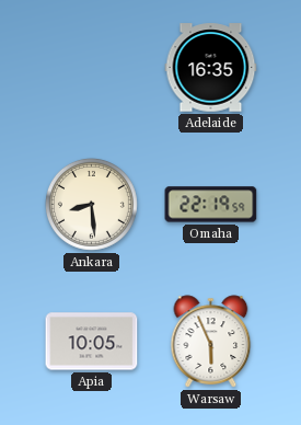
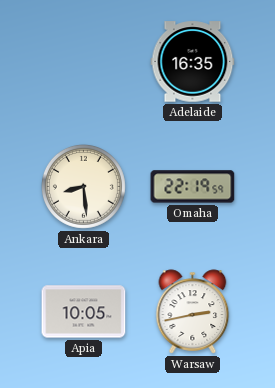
Warsaw: 5:56 -> 2:43 (193, 312)
